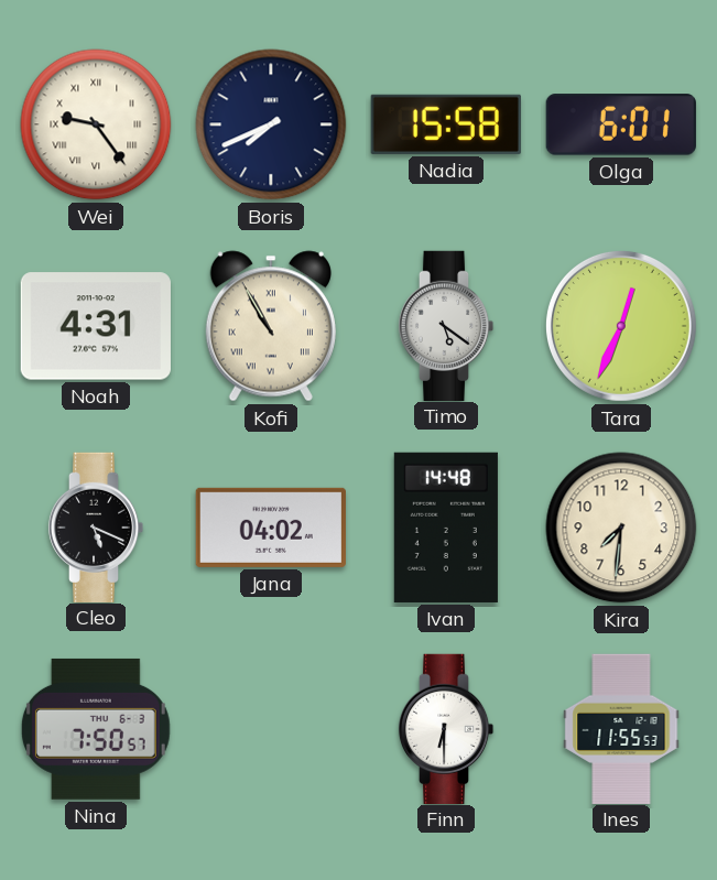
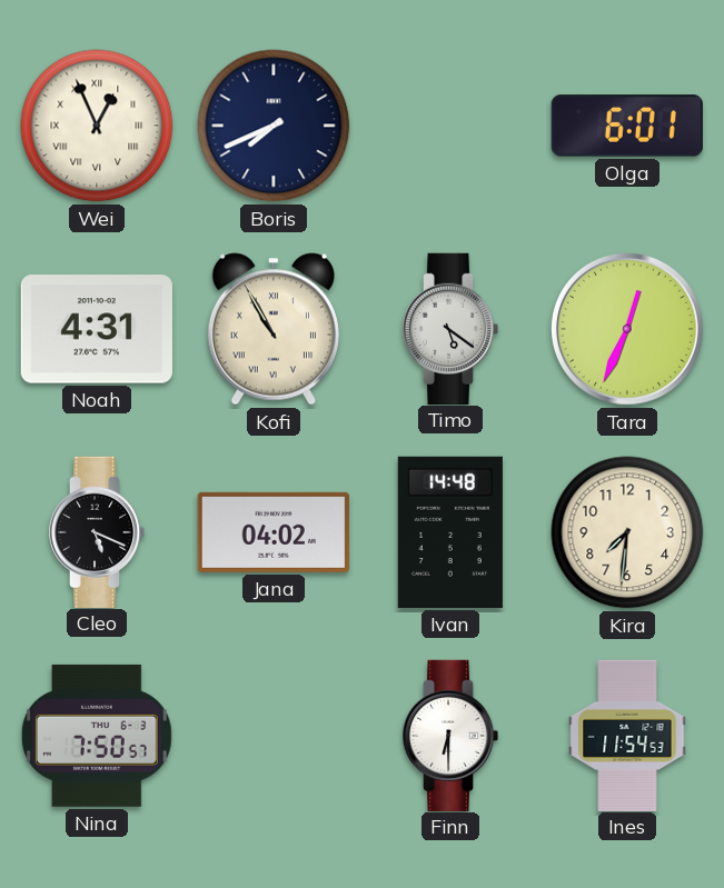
Wei: 9:24 -> 12:56 (97, 126)
Nadia: 15:58 -> none (446, 124)
Ines: 11:55 -> 11:54 (627, 735)
